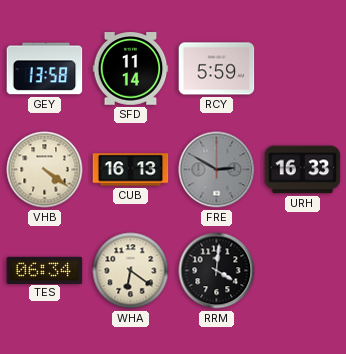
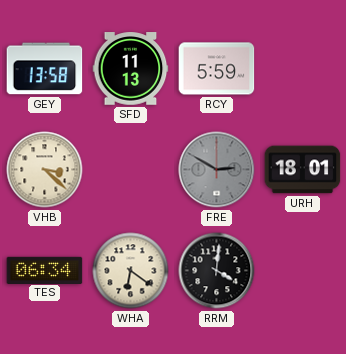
SFD: 11:14 -> 11:13 (131, 69)
VHB: 4:21 -> 3:22 (45, 170)
CUB: 16:13 -> none (131, 170)
URH: 16:33 -> 18:01 (303, 170)
